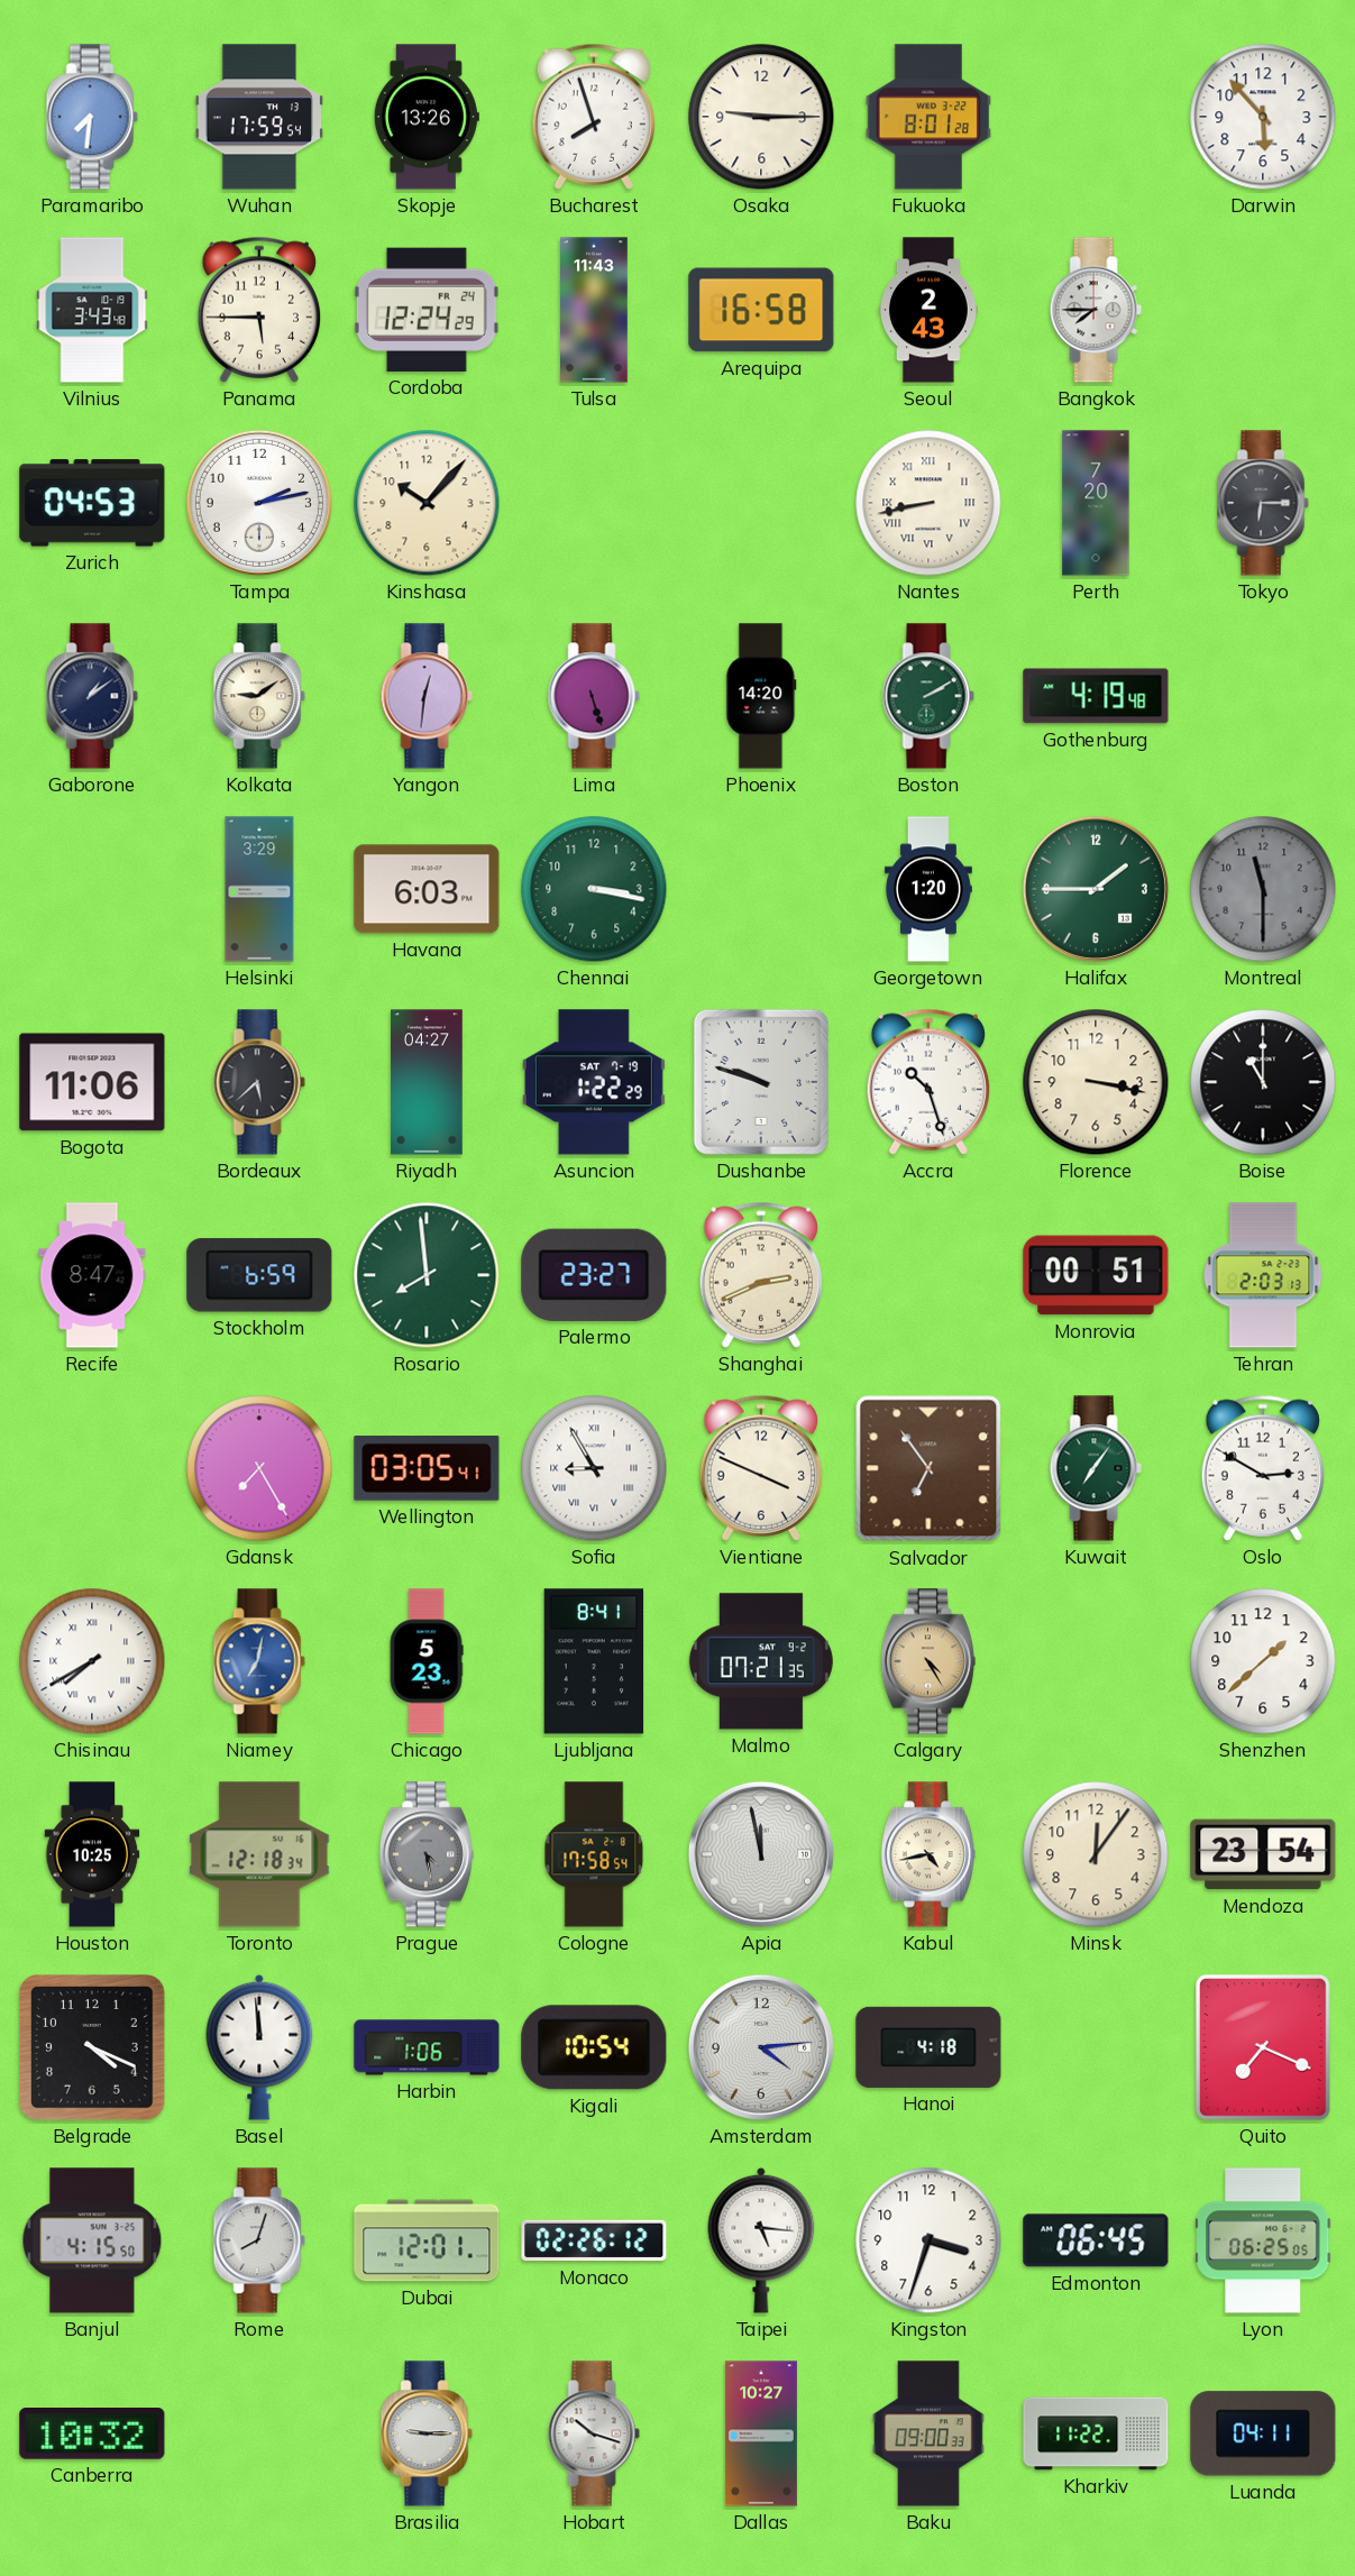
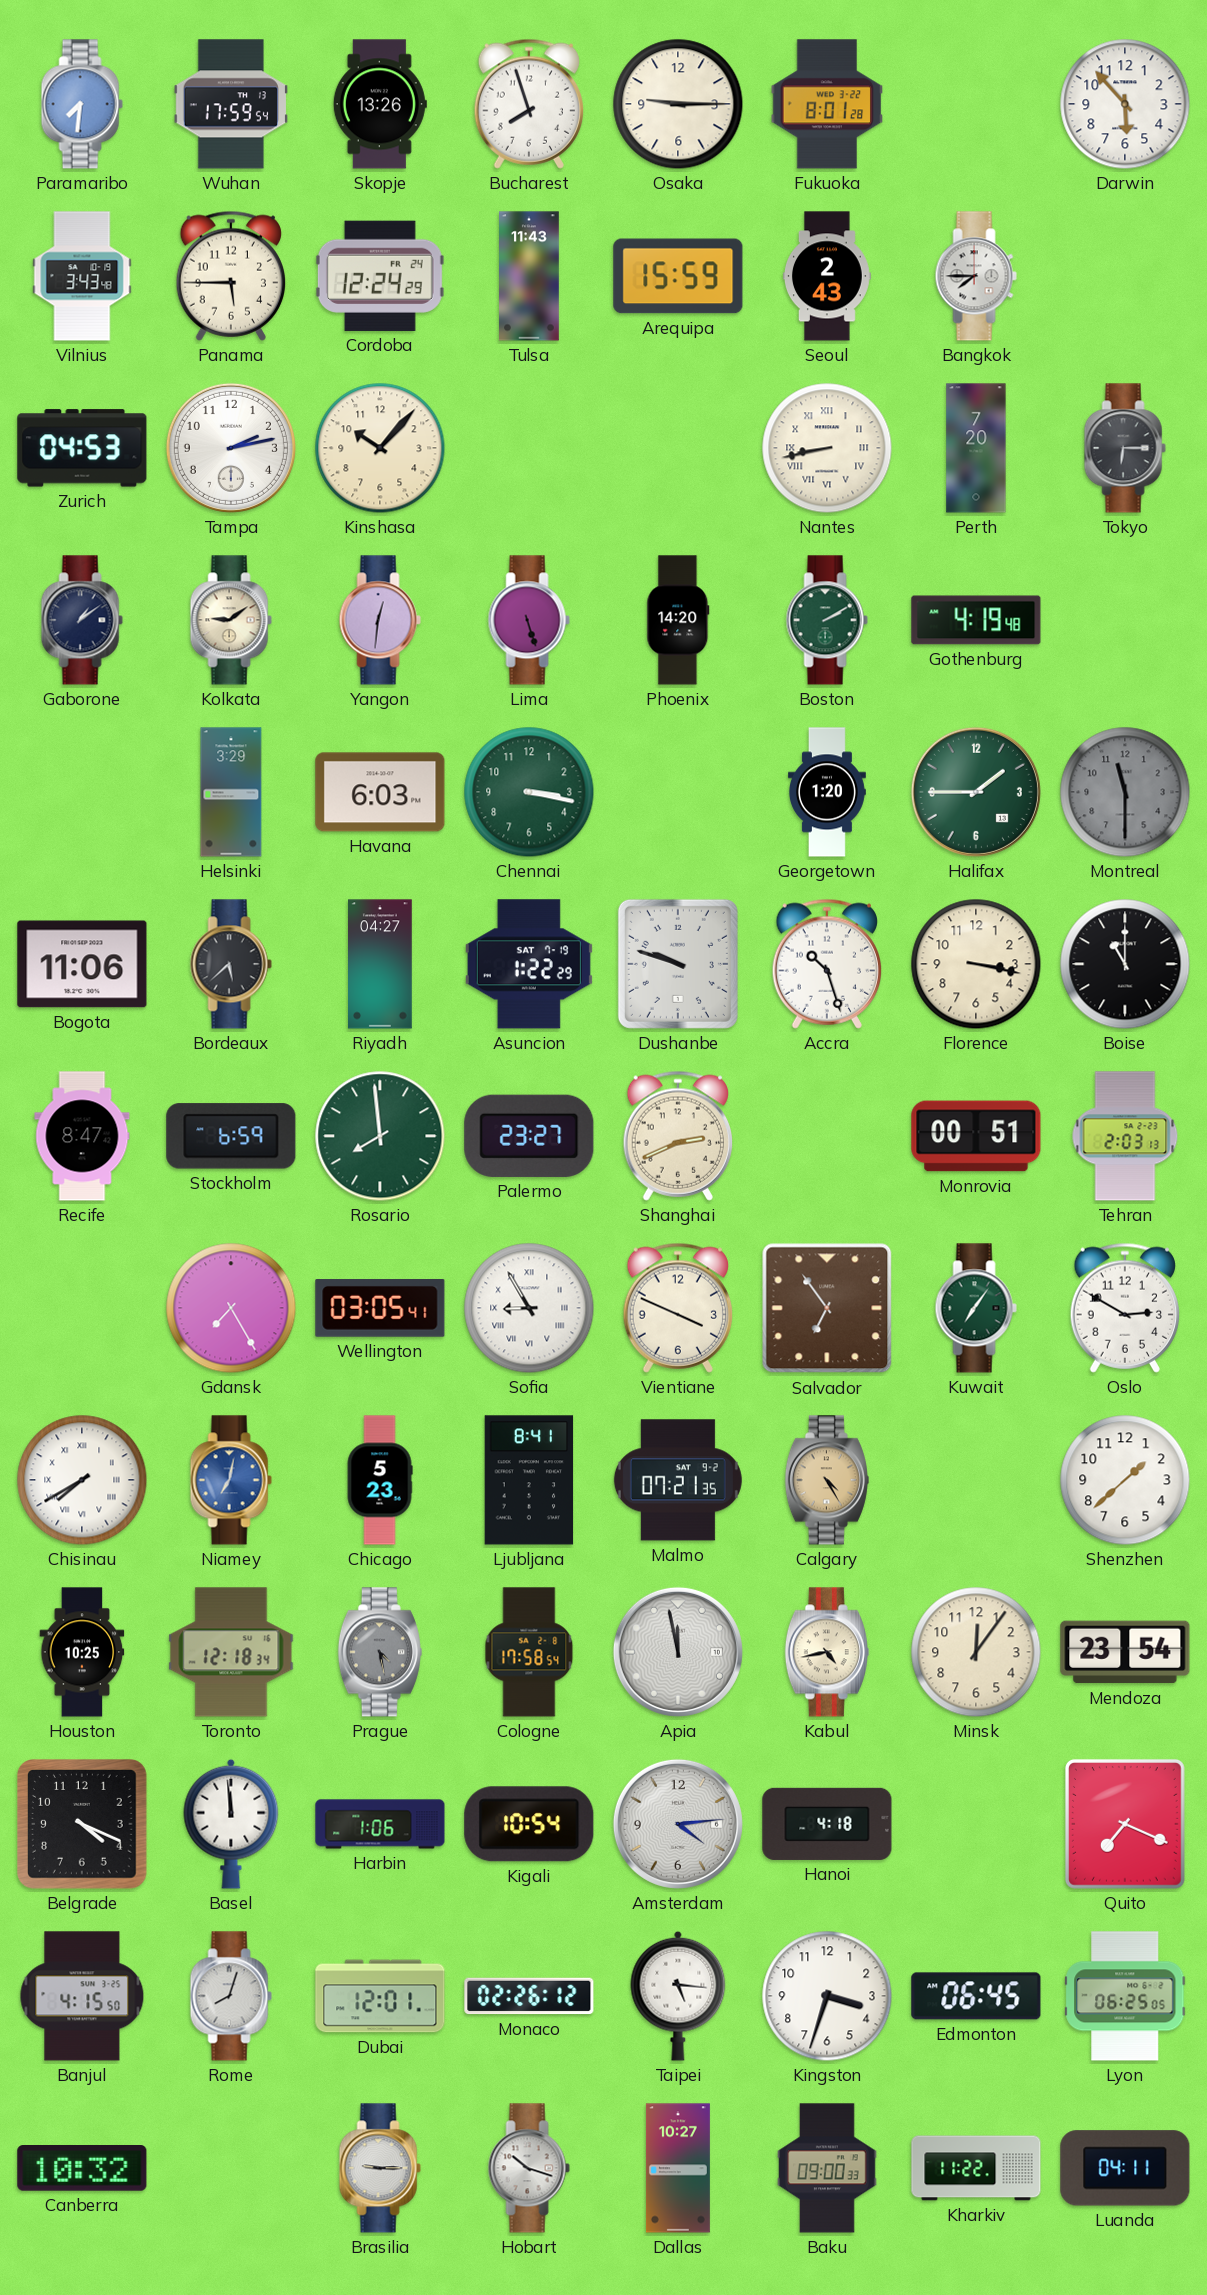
Arequipa: 16:58 -> 15:59 (678, 276)
